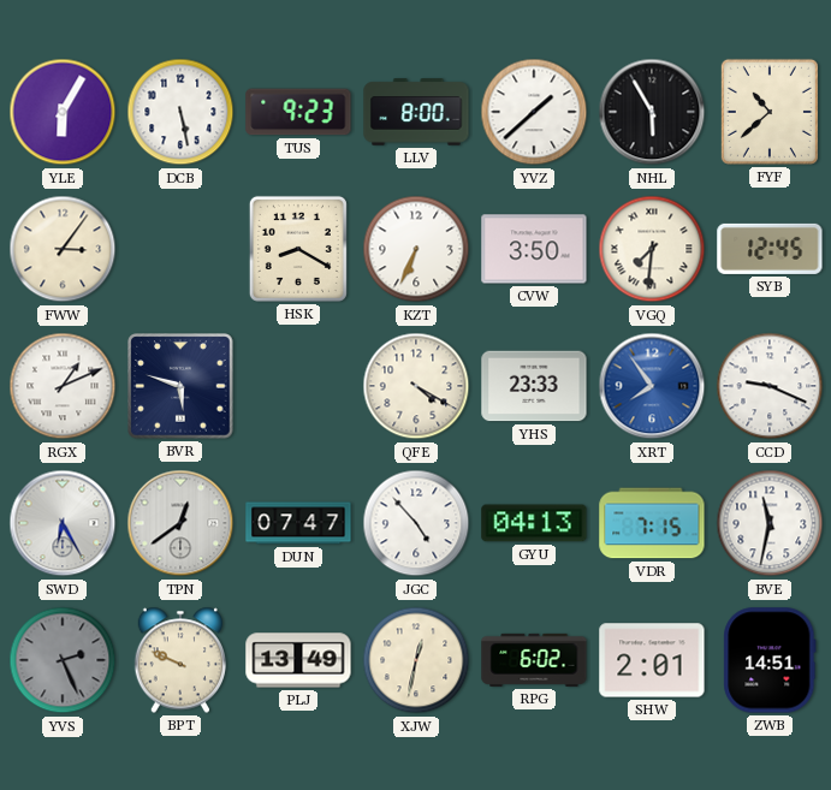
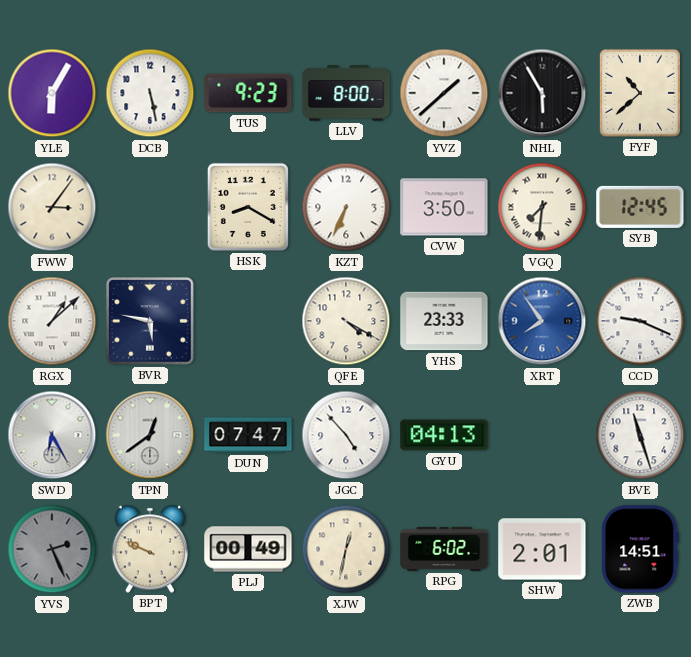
RGX: 1:11 -> 1:08 (52, 321)
BVR: 5:48 -> 5:47 (150, 321)
VDR: 7:15 -> none (652, 523)
BVE: 11:32 -> 11:27 (640, 435)
PLJ: 13:49 -> 00:49 (248, 549)
